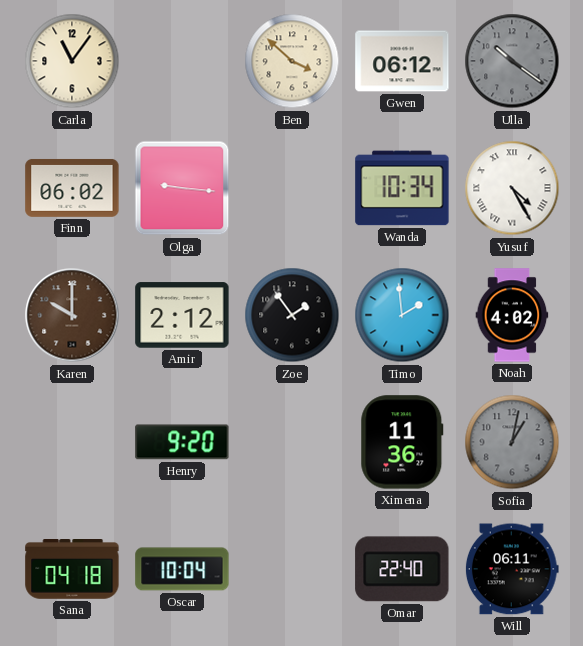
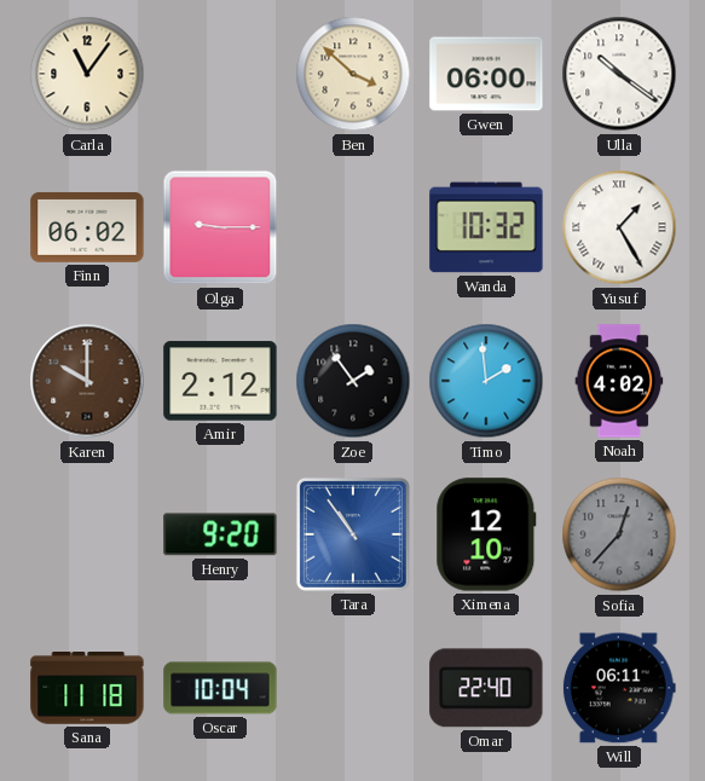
Gwen: 06:12 -> 06:00 (486, 74)
Ulla dial: grey -> white (619, 74)
Olga: 9:16 -> 9:15 (220, 227)
Wanda: 10:34 -> 10:32 (486, 227)
Yusuf: 4:25 -> 1:25 (619, 227)
Tara: none -> 10:54 (353, 534)
Ximena: 11:36 -> 12:10 (486, 534)
Sofia: 1:02 -> 12:37 (619, 534)
Sana: 04:18 -> 11:18 (87, 689)
